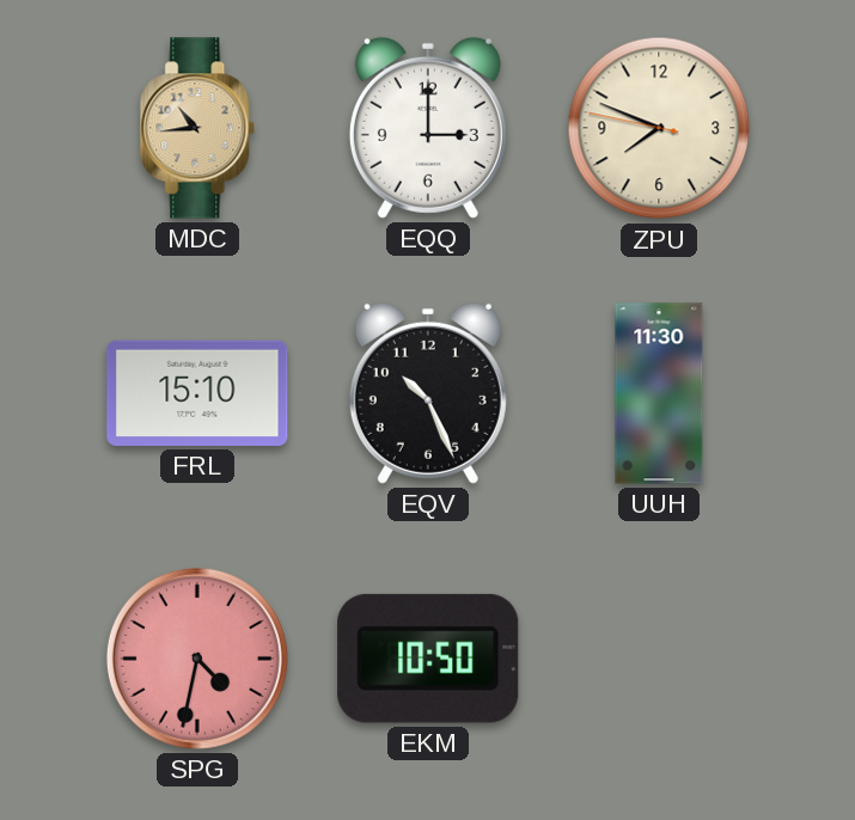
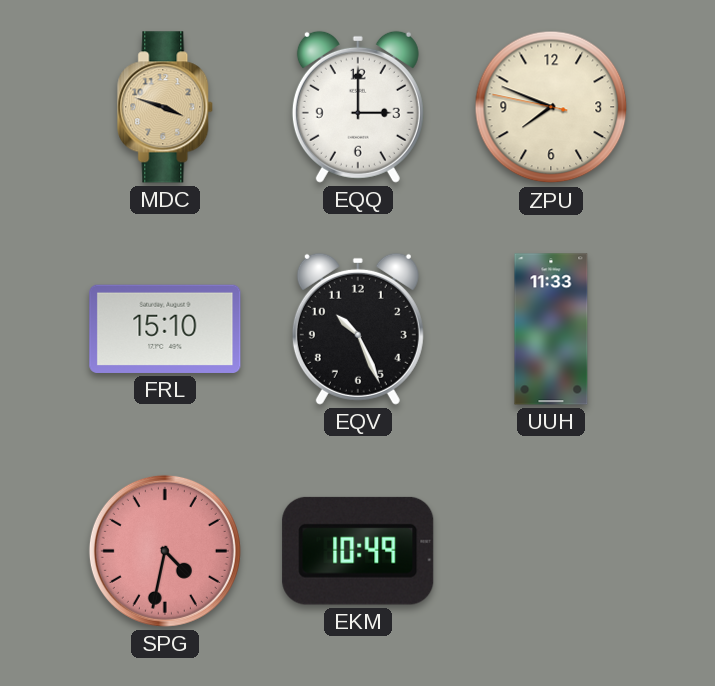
MDC: 10:44 -> 3:48 (166, 107)
UUH: 11:30 -> 11:33 (551, 329)
EKM: 10:50 -> 10:49 (358, 551)
